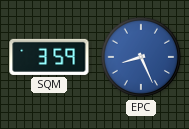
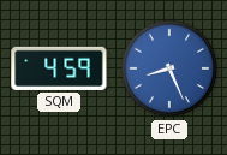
SQM: 3:59 -> 4:59 (59, 68)
